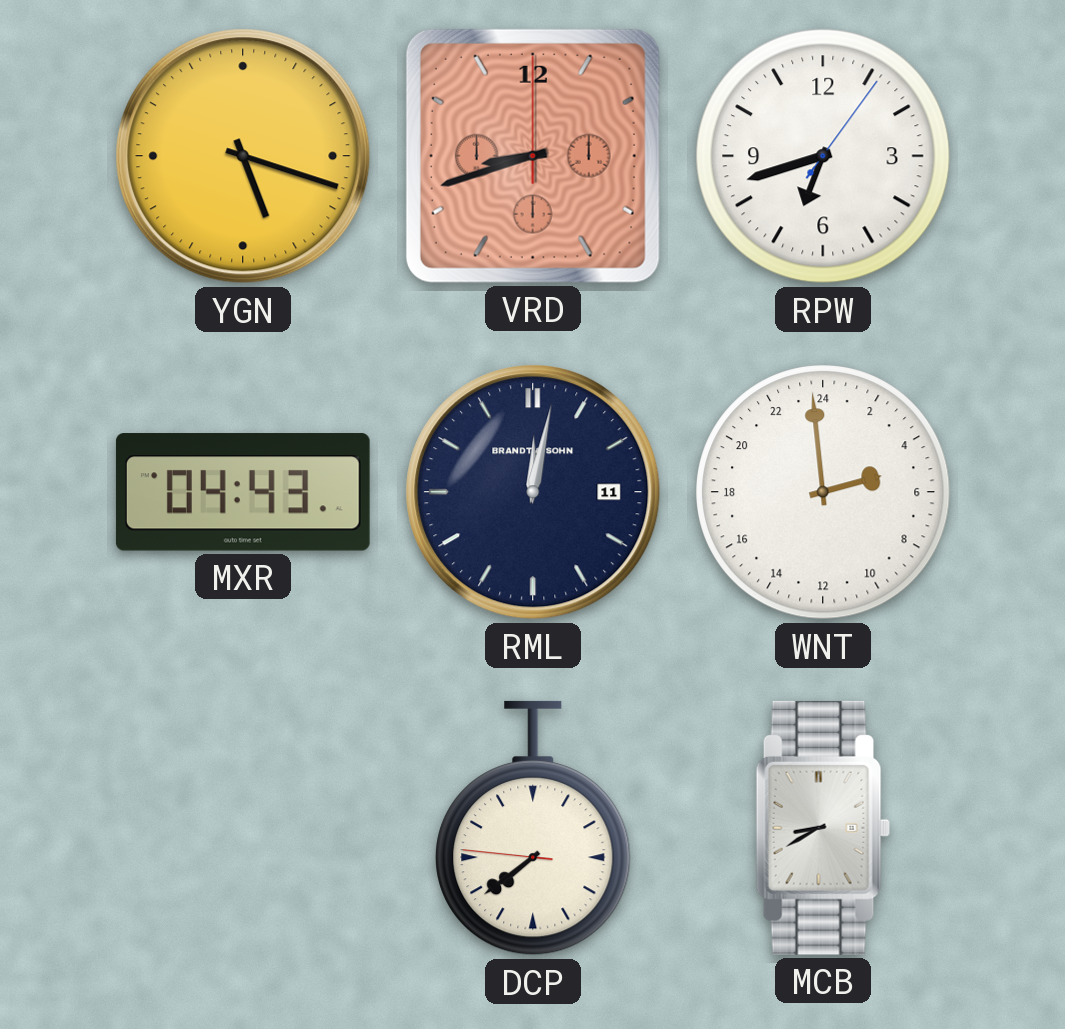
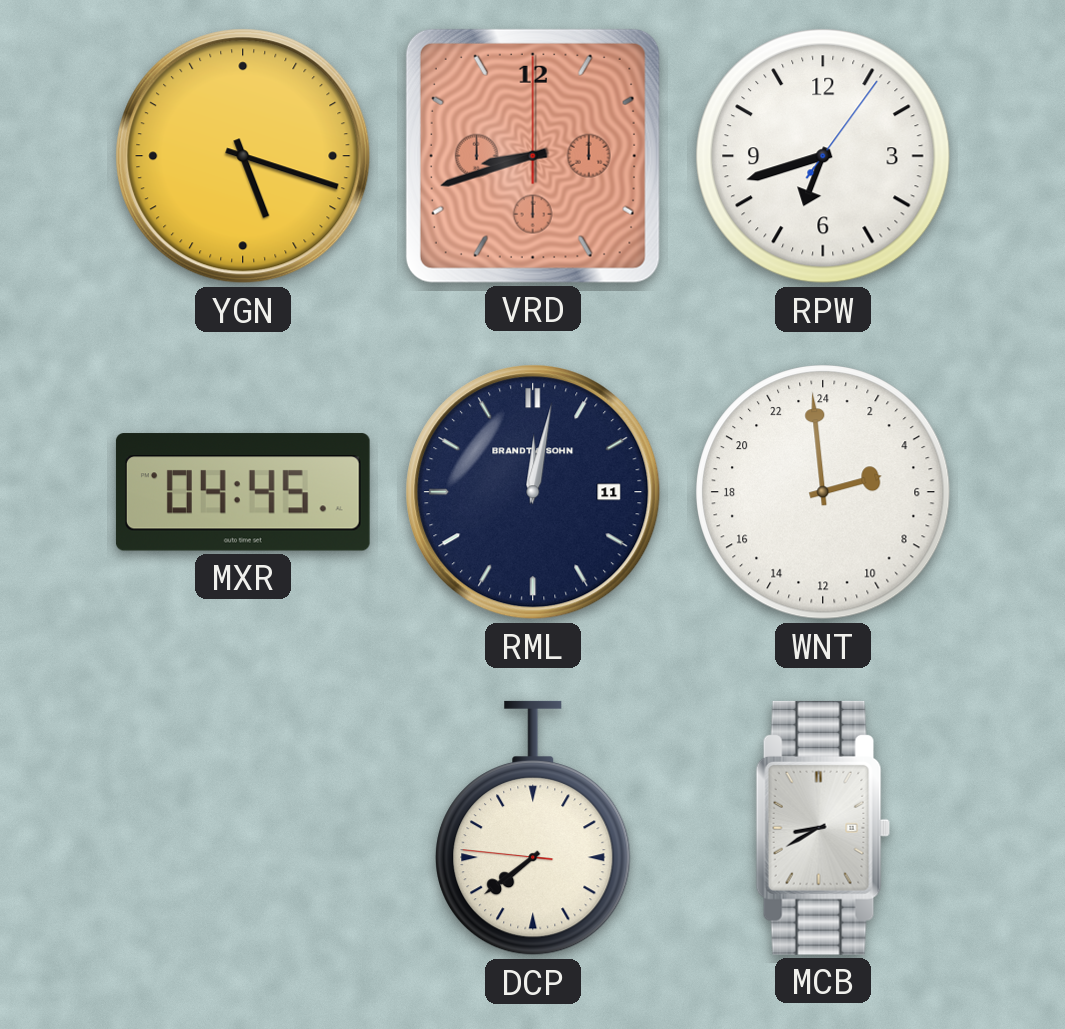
MXR: 04:43 -> 04:45 (243, 492)
